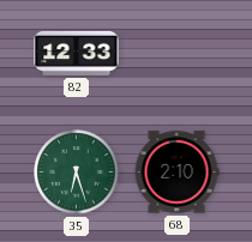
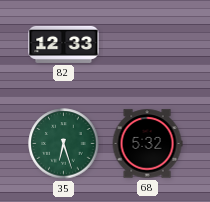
68: 2:10 -> 5:32 (147, 144)
